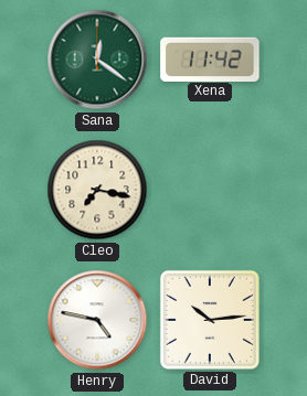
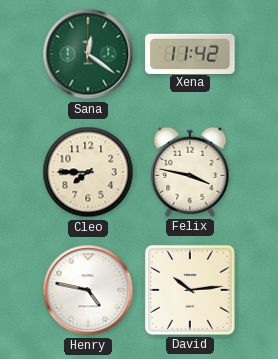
Cleo: 7:17 -> 7:45 (88, 172)
Felix: none -> 3:47 (190, 172)
